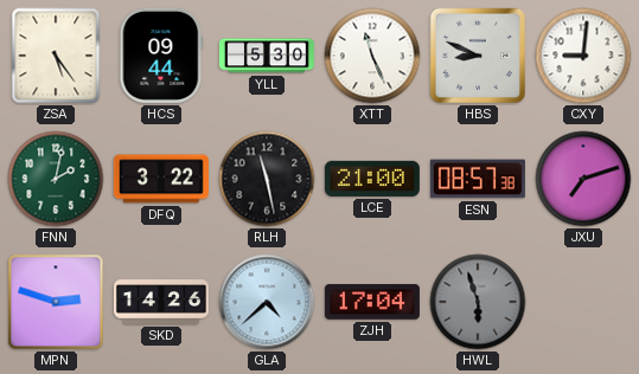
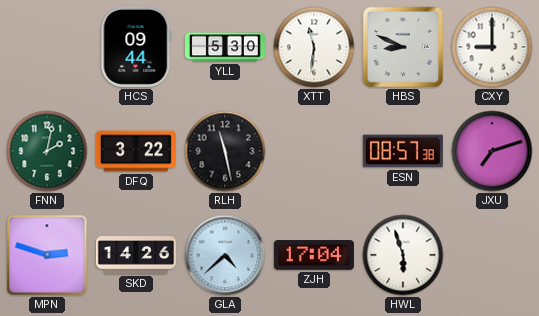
ZSA: 5:24 -> none (56, 56)
XTT: 11:26 -> 11:31 (314, 47)
CXY: 9:01 -> 9:00 (492, 47)
LCE: 21:00 -> none (372, 179)
HWL dial: grey -> white (403, 255)
